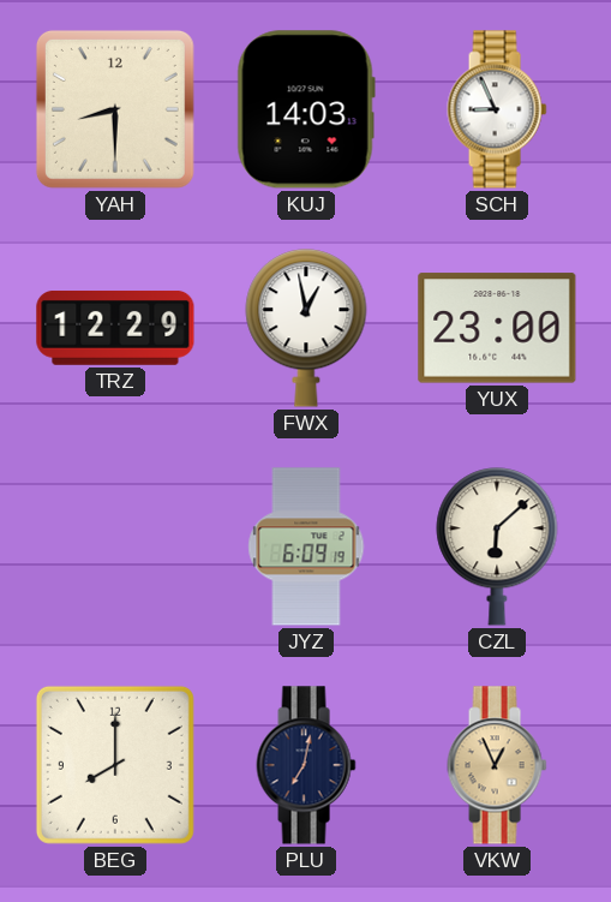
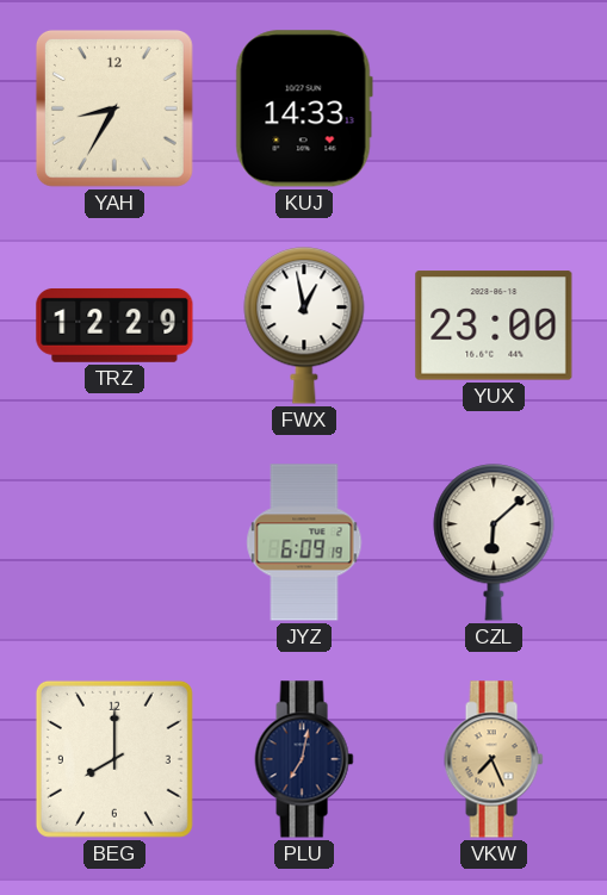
YAH: 8:30 -> 8:35 (114, 108)
KUJ: 14:03 -> 14:33 (304, 108)
SCH: 8:56 -> none (497, 109)
VKW: 12:56 -> 7:26 (494, 759)
